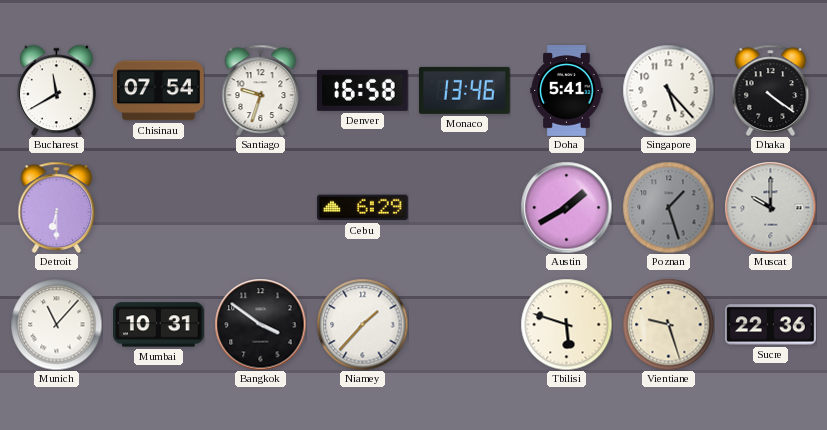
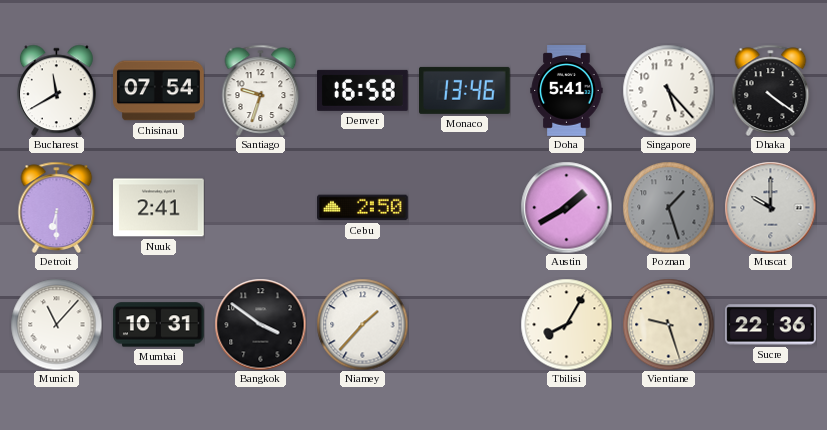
Nuuk: none -> 2:41 (159, 208)
Cebu: 6:29 -> 2:50 (363, 208)
Tbilisi: 5:48 -> 8:05 (566, 324)
